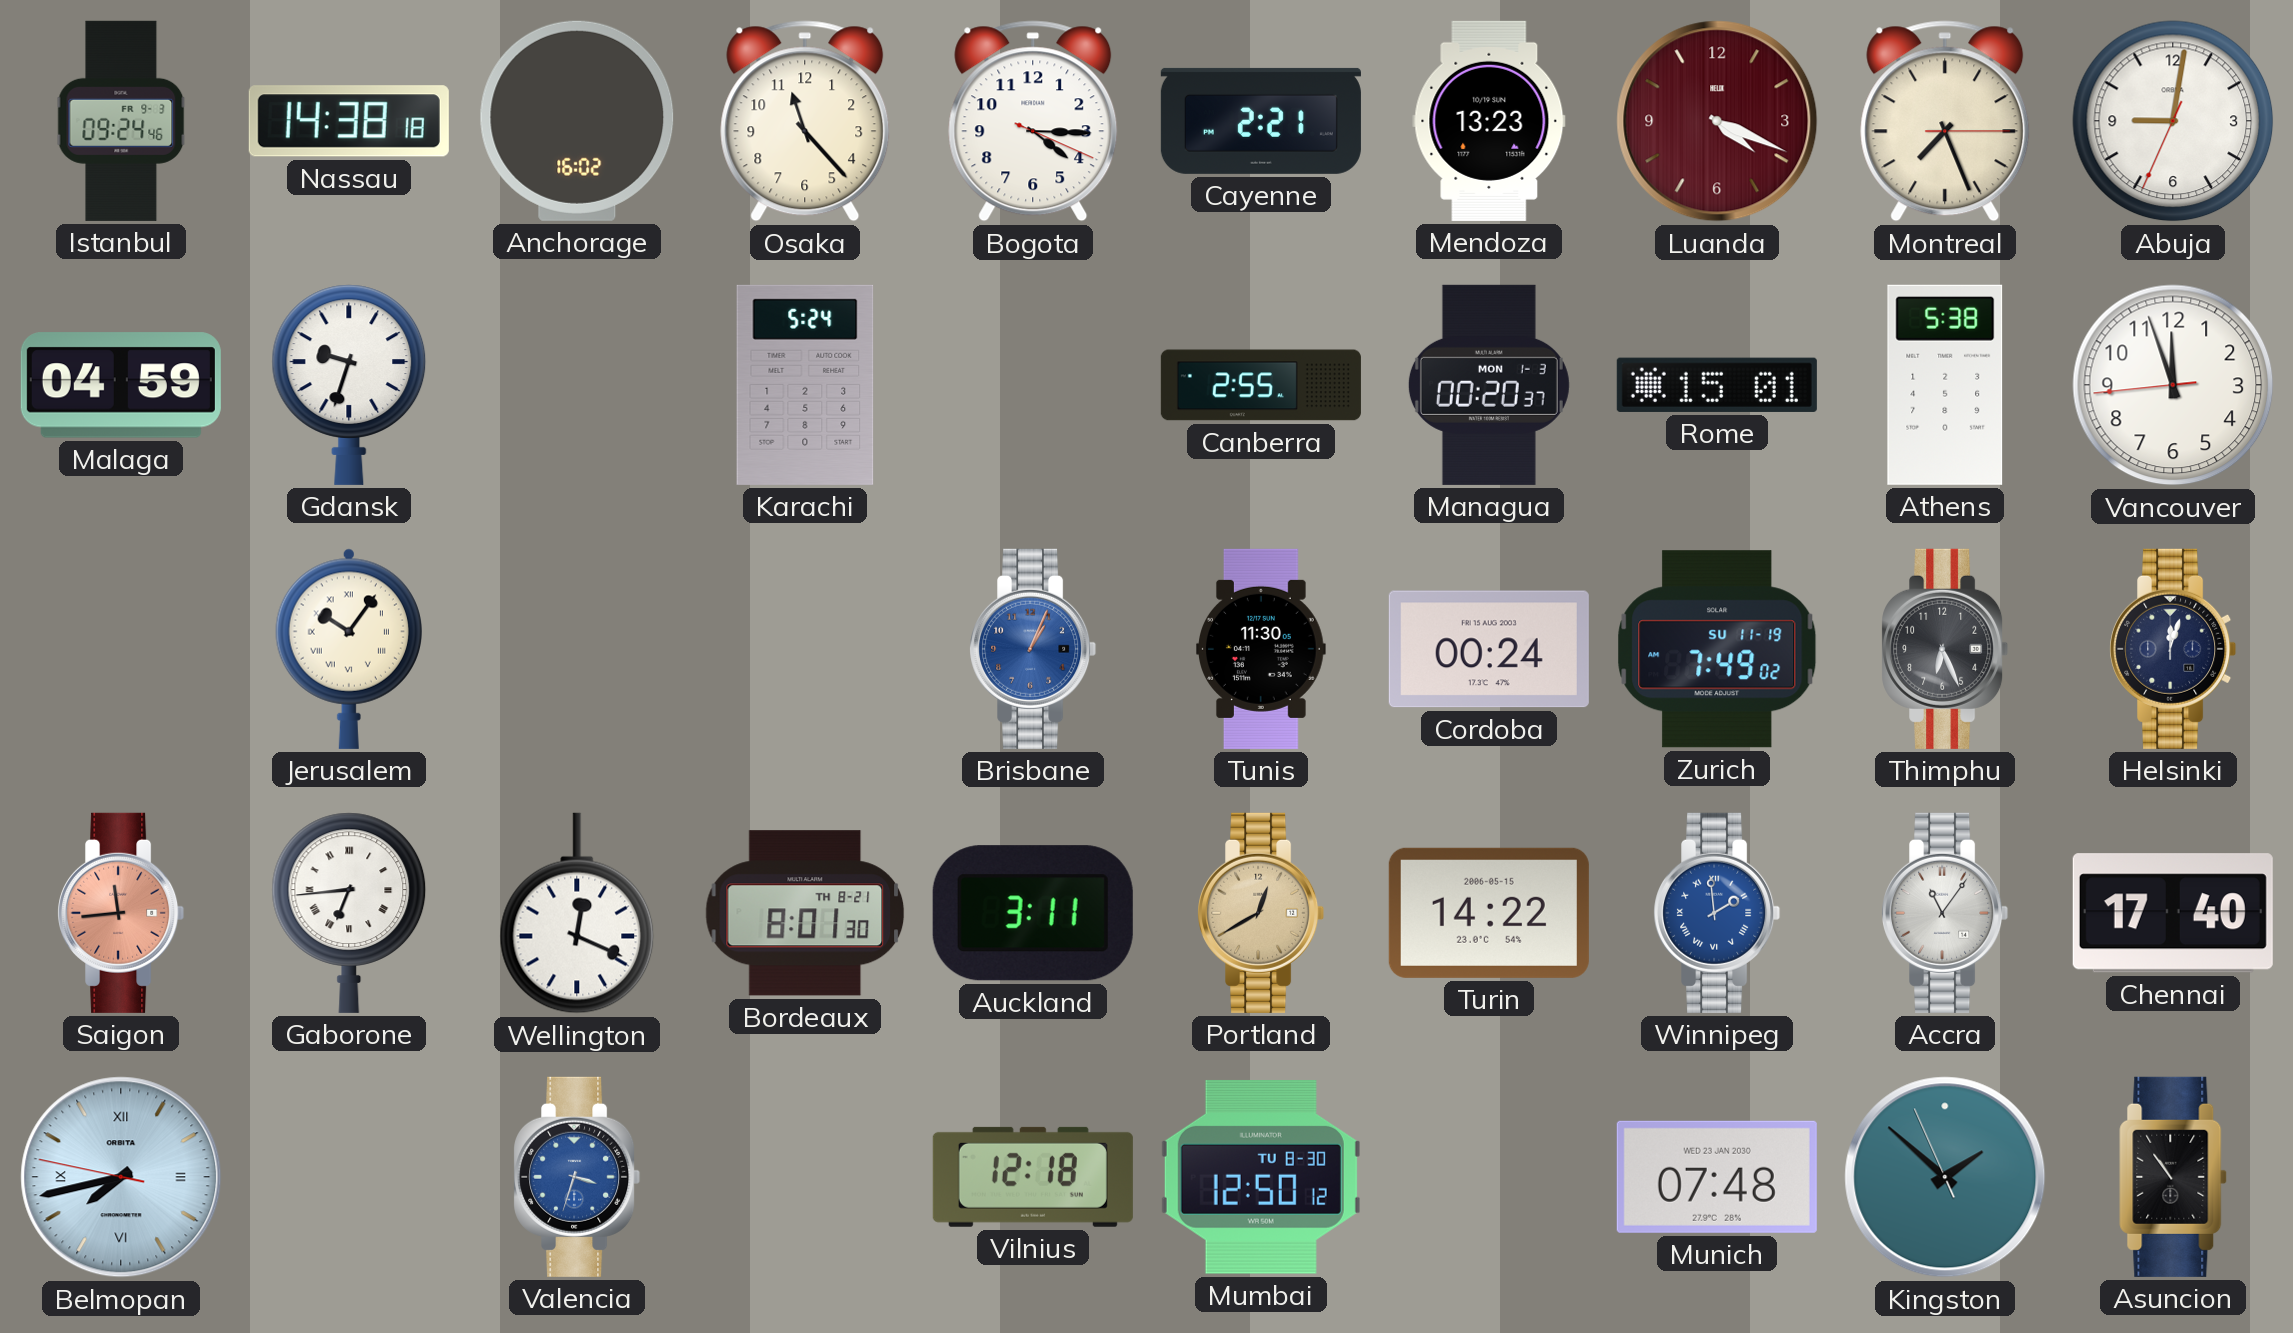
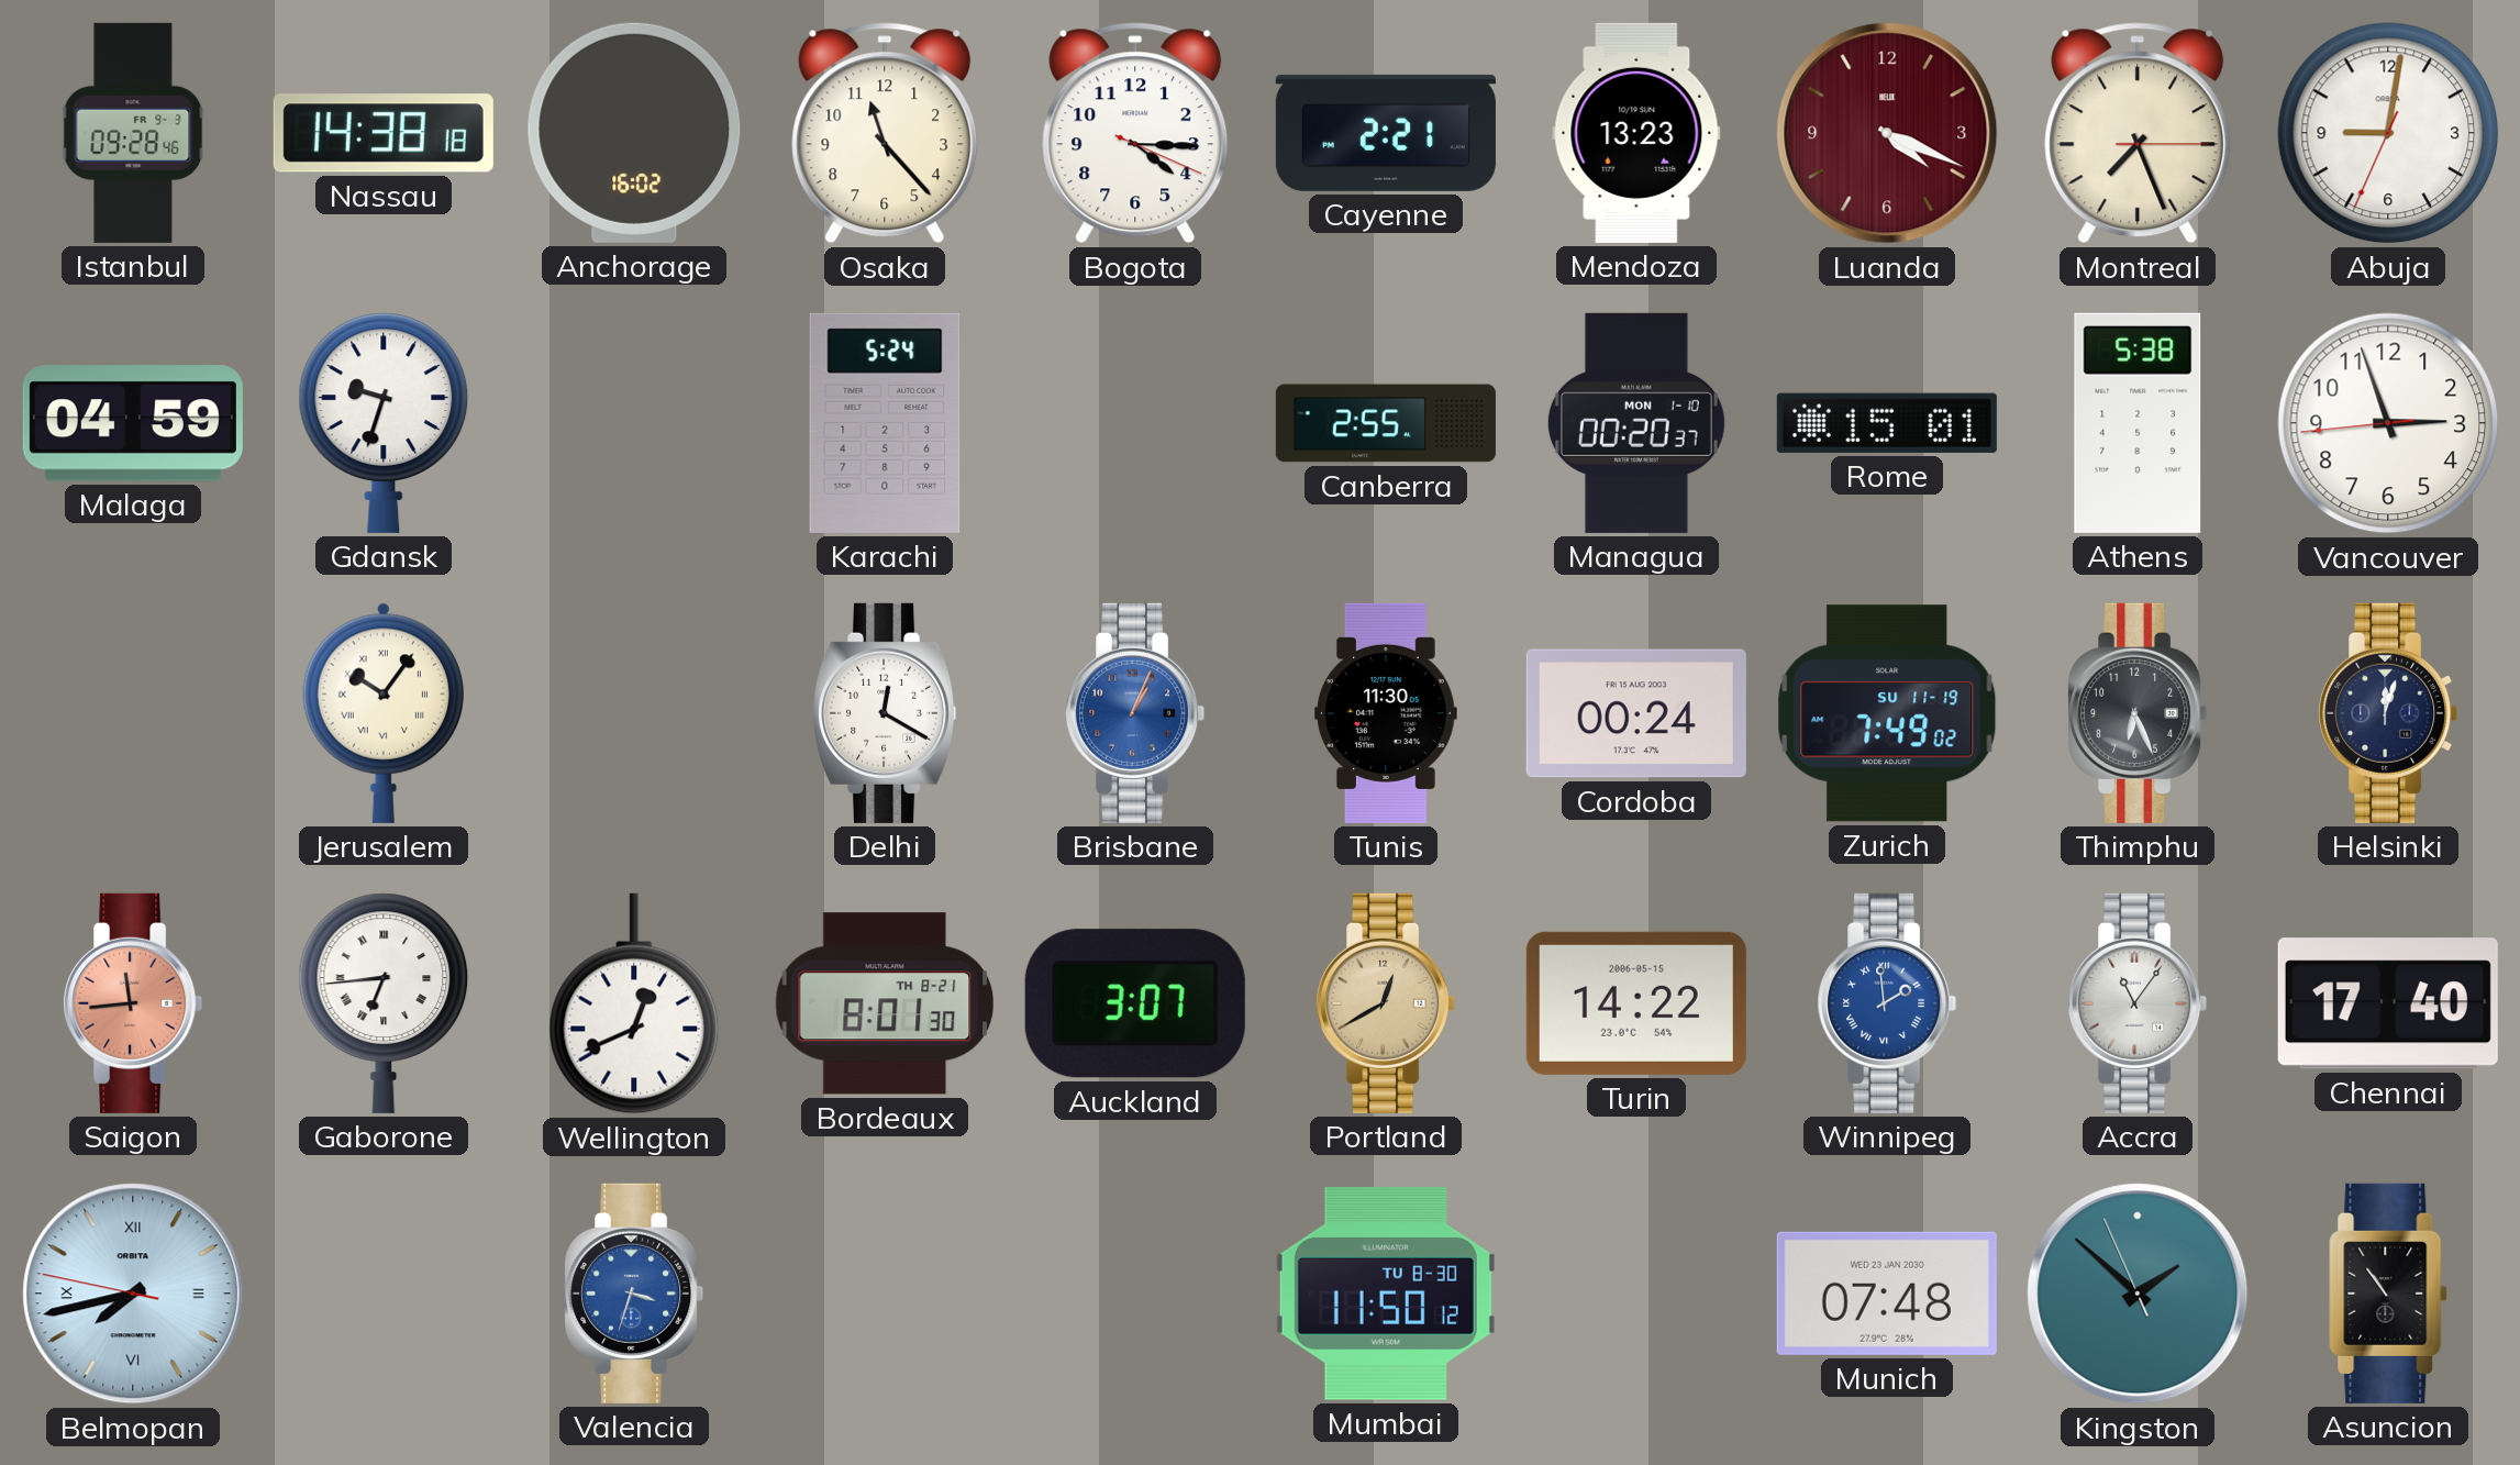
Istanbul: 09:24 -> 09:28 (133, 133)
Managua date: MON 1-3 -> MON 1-10 (1636, 423)
Vancouver: 11:56 -> 2:56 (2388, 423)
Delhi: none -> 12:20 (886, 713)
Wellington: 12:19 -> 12:41 (634, 1003)
Auckland: 3:11 -> 3:07 (1135, 1003)
Vilnius: 12:18 -> none (1033, 1177)
Mumbai: 12:50 -> 11:50 (1386, 1294)
